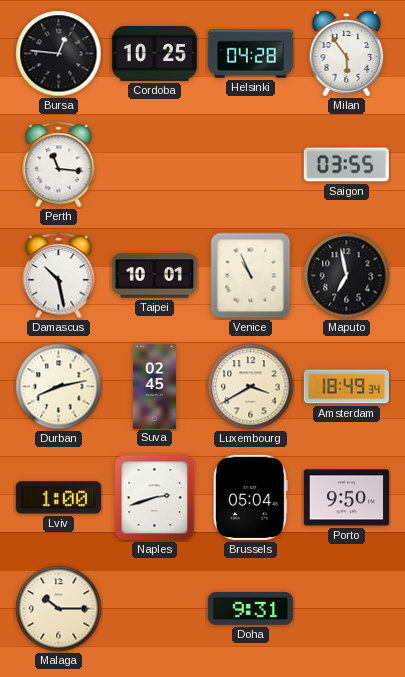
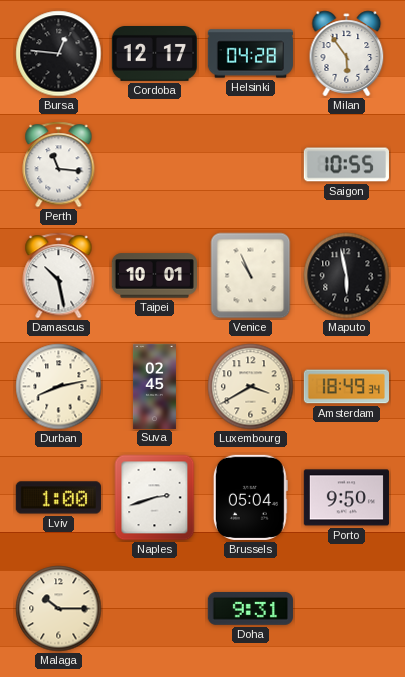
Cordoba: 10:25 -> 12:17 (154, 54)
Saigon: 03:55 -> 10:55 (346, 165)
Maputo: 6:58 -> 5:58 (347, 276)
